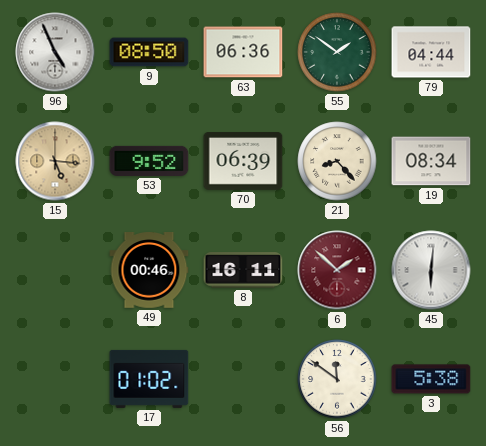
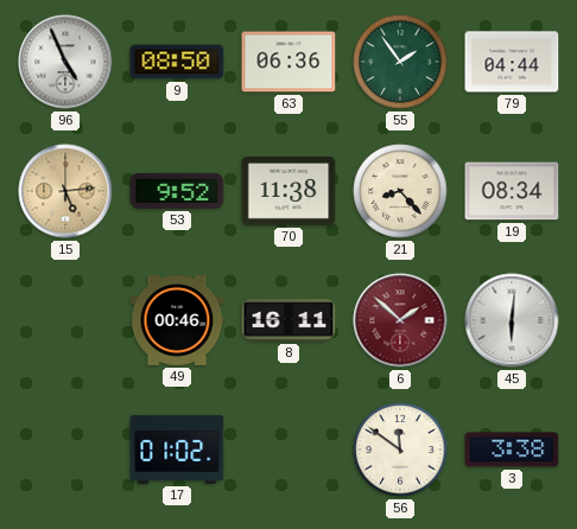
55: 1:51 -> 1:54 (400, 62)
15: 5:16 -> 5:14 (65, 191)
70: 06:39 -> 11:38 (288, 192)
3: 5:38 -> 3:38 (512, 450)
